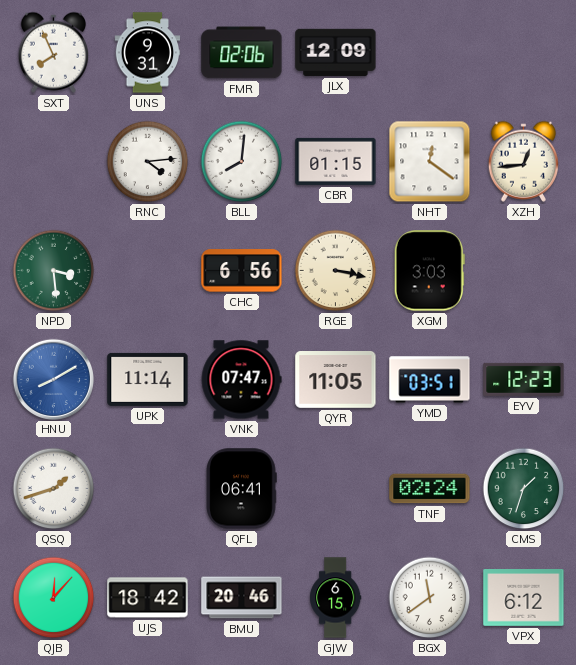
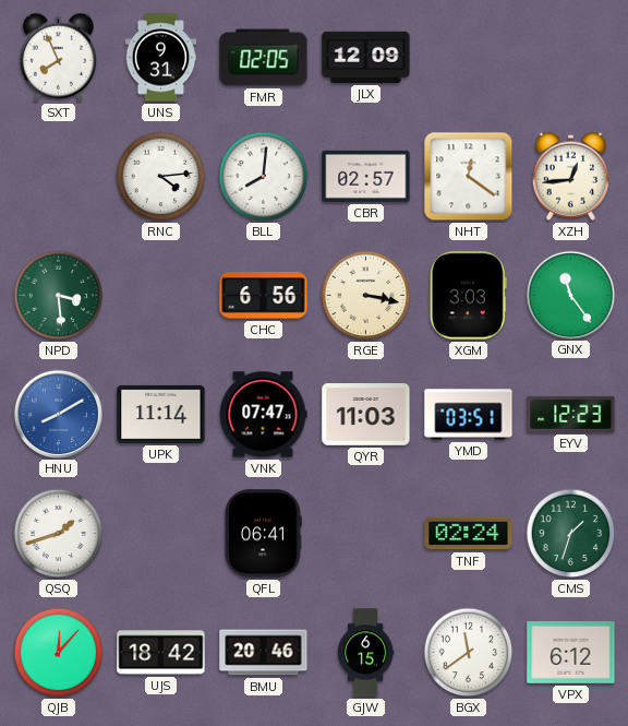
FMR: 02:06 -> 02:05 (264, 58)
CBR: 01:15 -> 02:57 (366, 176)
GNX: none -> 11:24 (570, 295)
QYR: 11:05 -> 11:03 (366, 415)
